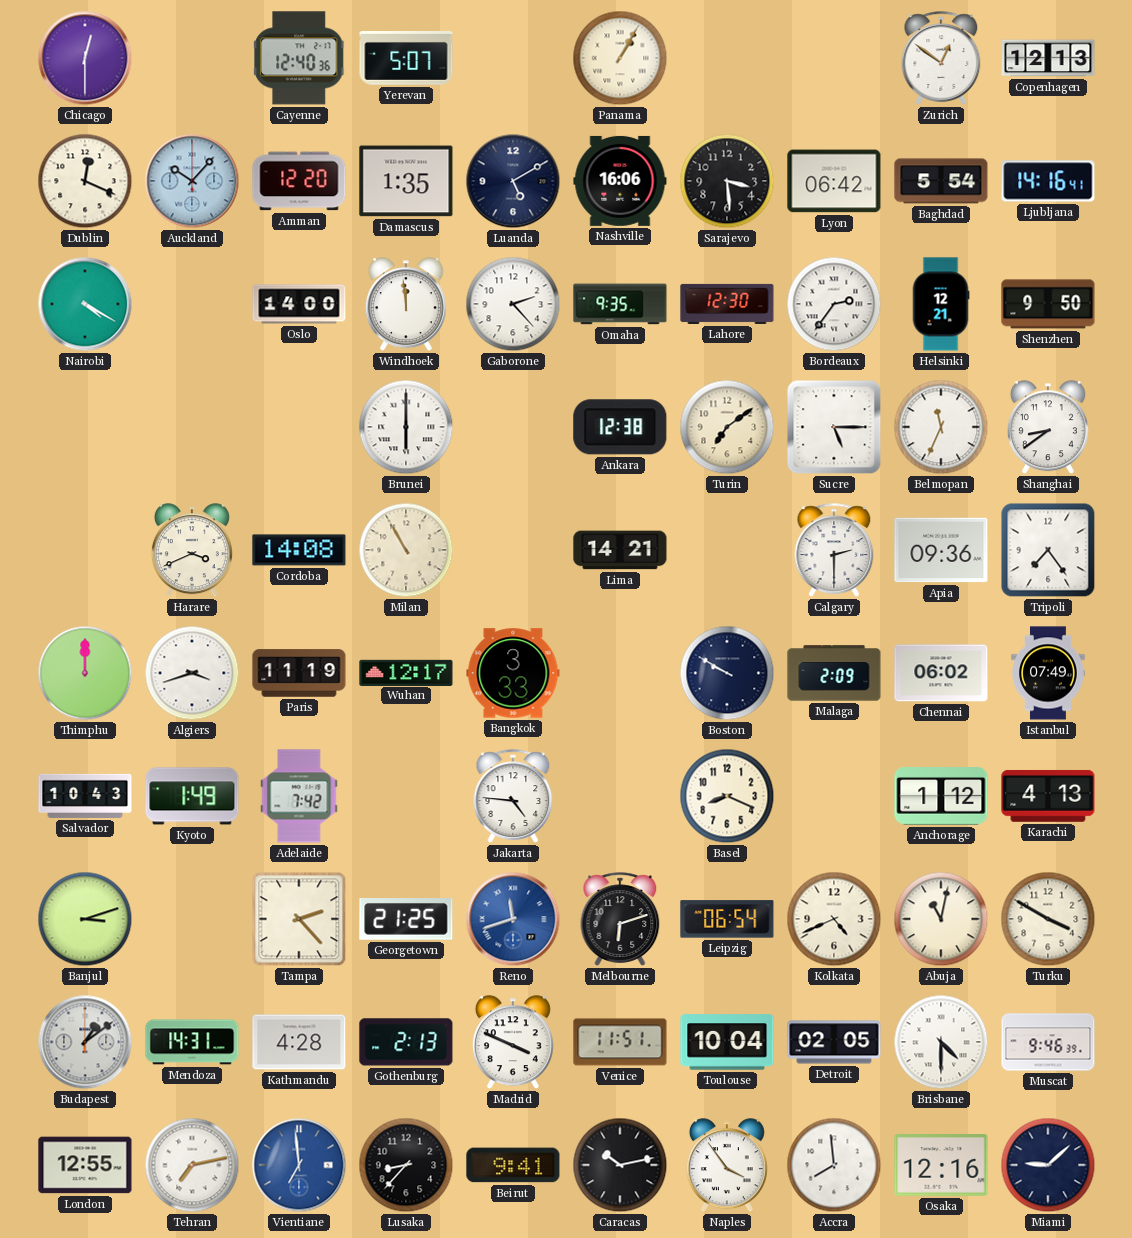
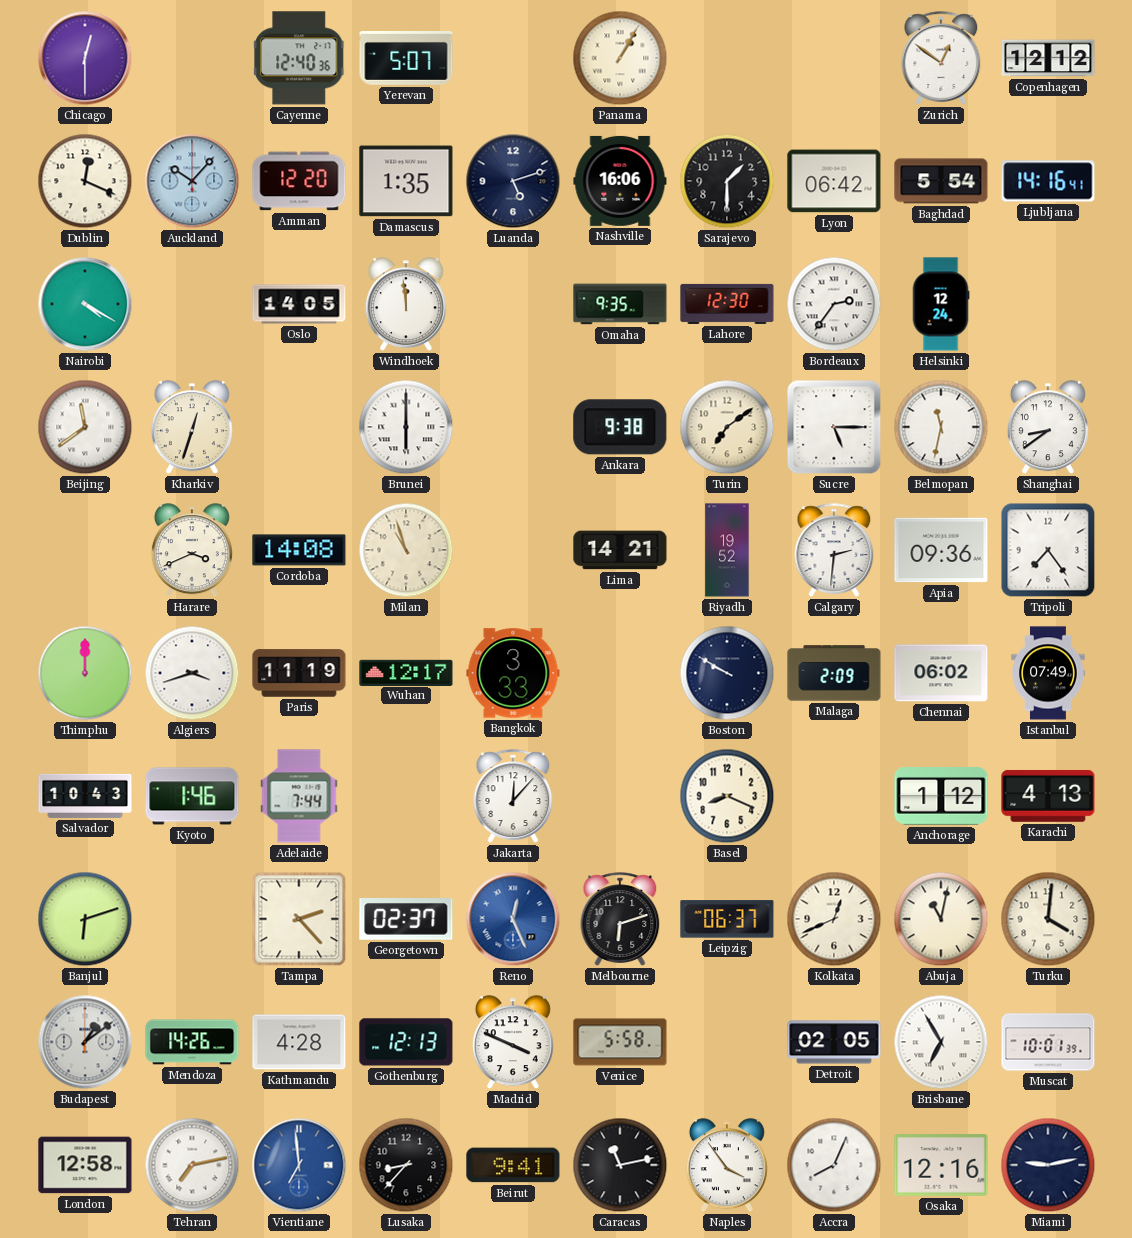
Copenhagen: 12:13 -> 12:12 (1048, 58)
Luanda: 5:10 -> 5:12 (513, 181)
Sarajevo: 3:29 -> 1:30 (727, 181)
Oslo: 14:00 -> 14:05 (299, 304)
Gaborone: 2:23 -> none (513, 304)
Helsinki: 12:21 -> 12:24 (941, 304)
Shenzhen: 9:50 -> none (1048, 304)
Beijing: none -> 11:39 (85, 427)
Kharkiv: none -> 12:33 (192, 428)
Ankara: 12:38 -> 9:38 (620, 427)
Belmopan: 11:34 -> 11:32 (941, 427)
Milan: 10:55 -> 10:57 (406, 550)
Riyadh: none -> 19:52 (727, 550)
Calgary: 2:30 -> 2:31 (834, 550)
Kyoto: 1:49 -> 1:46 (192, 796)
Adelaide: 7:42 -> 7:44 (299, 796)
Jakarta: 4:46 -> 12:07 (513, 796)
Banjul: 3:12 -> 6:12 (85, 919)
Georgetown: 21:25 -> 02:37 (406, 920)
Reno: 11:42 -> 12:26 (513, 919)
Leipzig: 06:54 -> 06:37 (727, 919)
Kolkata: 4:41 -> 12:41 (834, 919)
Turku: 3:50 -> 4:01 (1048, 919)
Mendoza: 14:31 -> 14:26 (192, 1042)
Gothenburg: 2:13 -> 12:13 (406, 1042)
Venice: 11:51 -> 5:58 (620, 1042)
Toulouse: 10:04 -> none (727, 1042)
Brisbane: 4:30 -> 6:55 (941, 1042)
Muscat: 9:46 -> 10:01 (1048, 1042)
London: 12:55 -> 12:58 (85, 1165)
Caracas: 10:13 -> 11:13 (620, 1165)
Accra: 7:59 -> 8:04 (834, 1165)
Miami: 9:08 -> 9:13 (1048, 1165)
